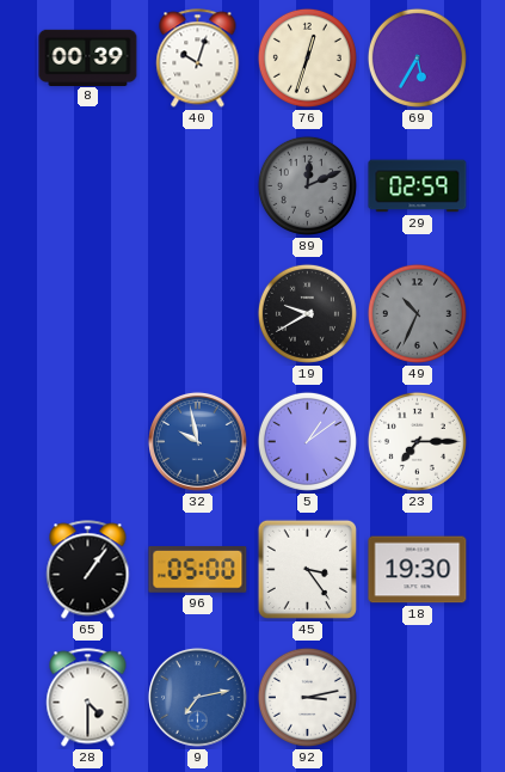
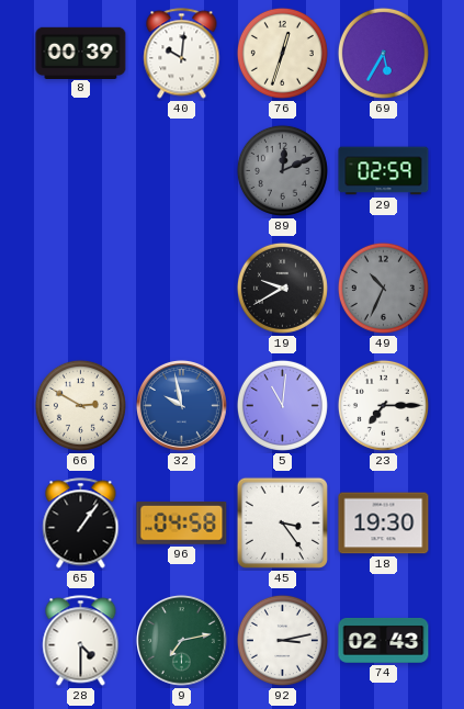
40: 10:03 -> 10:01 (182, 54)
66: none -> 2:50 (80, 405)
5: 1:09 -> 11:01 (282, 405)
96: 05:00 -> 04:58 (182, 524)
9 dial: blue -> green (181, 640)
74: none -> 02:43 (384, 640)
